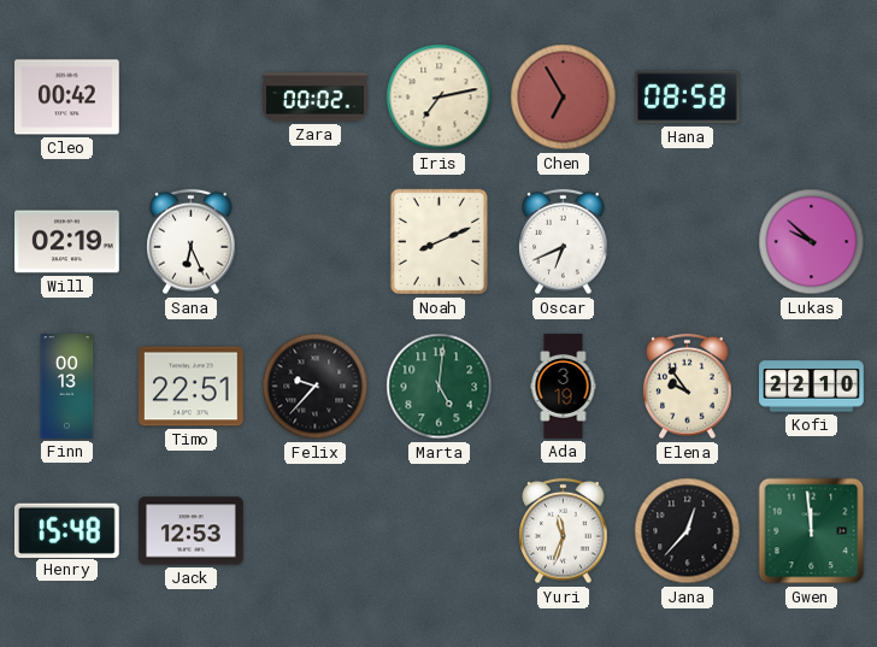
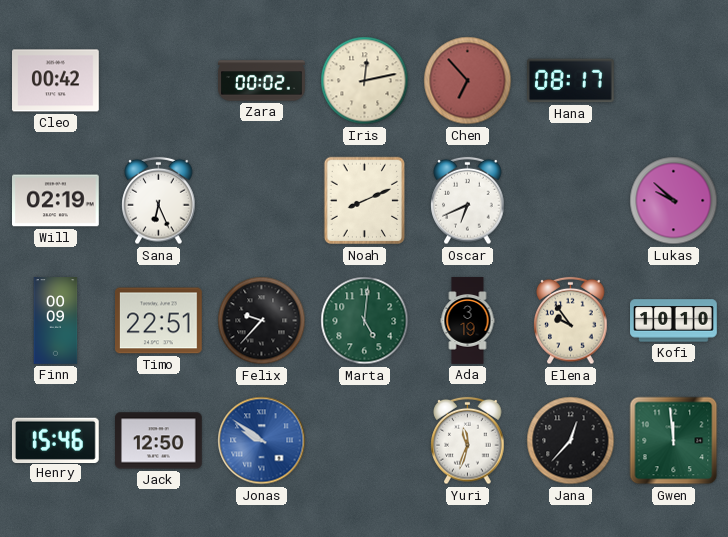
Iris: 7:13 -> 12:13 (365, 81)
Chen: 6:55 -> 6:53 (468, 81)
Hana: 08:58 -> 08:17 (571, 81)
Finn: 00:13 -> 00:09 (56, 321)
Kofi: 22:10 -> 10:10 (674, 321)
Henry: 15:48 -> 15:46 (55, 440)
Jack: 12:53 -> 12:50 (159, 441)
Jonas: none -> 9:51 (262, 441)
